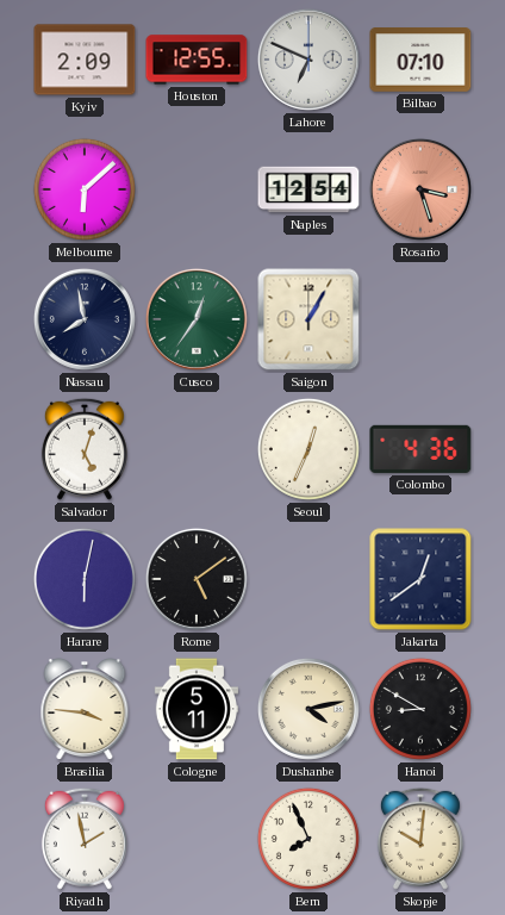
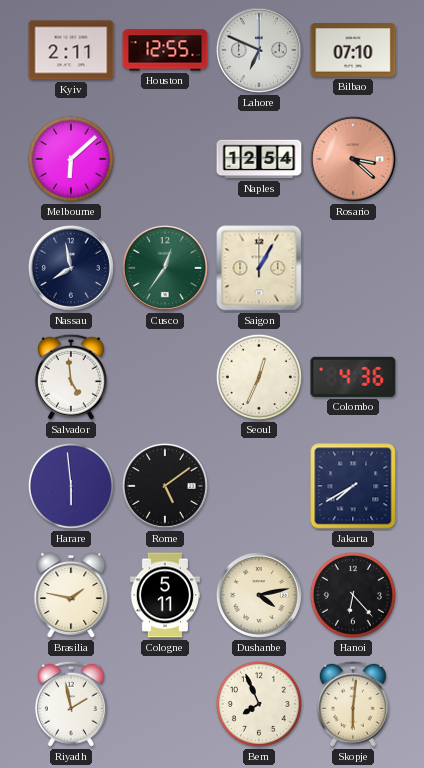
Kyiv: 2:09 -> 2:11 (71, 50)
Rosario: 3:27 -> 3:22 (353, 159)
Salvador: 5:03 -> 4:59 (71, 377)
Harare: 6:02 -> 5:59 (71, 486)
Jakarta: 12:39 -> 7:40 (353, 486)
Brasilia: 3:46 -> 1:47 (71, 596)
Hanoi: 8:50 -> 6:23 (353, 595)
Skopje: 10:01 -> 6:01 (353, 704)
